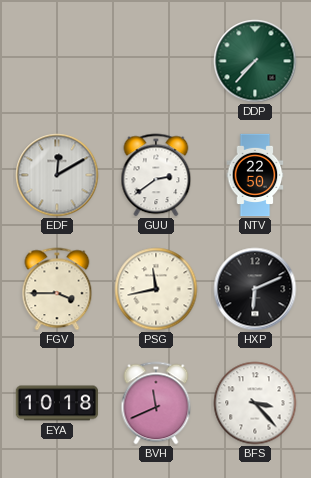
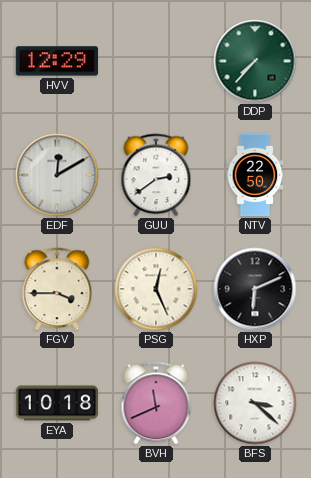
HVV: none -> 12:29 (56, 61)
PSG: 11:43 -> 12:26 (156, 289)
BFS: 3:23 -> 3:22 (255, 403)
